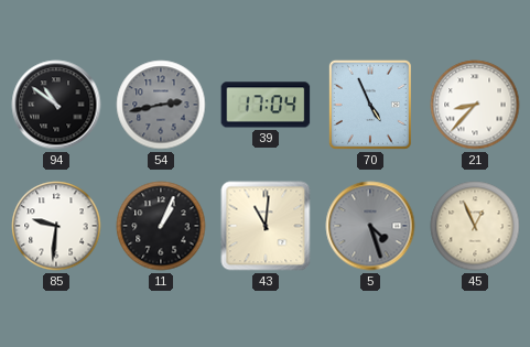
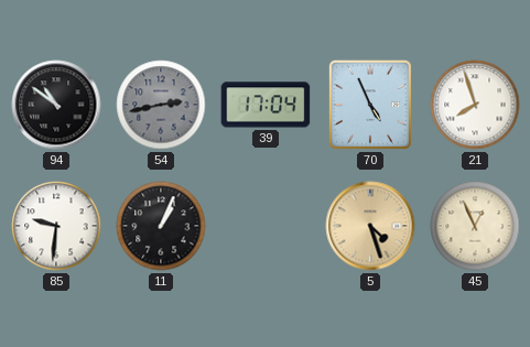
21: 8:37 -> 7:57 (475, 105)
43: 11:01 -> none (266, 226)
5 dial: grey -> champagne (370, 226)
